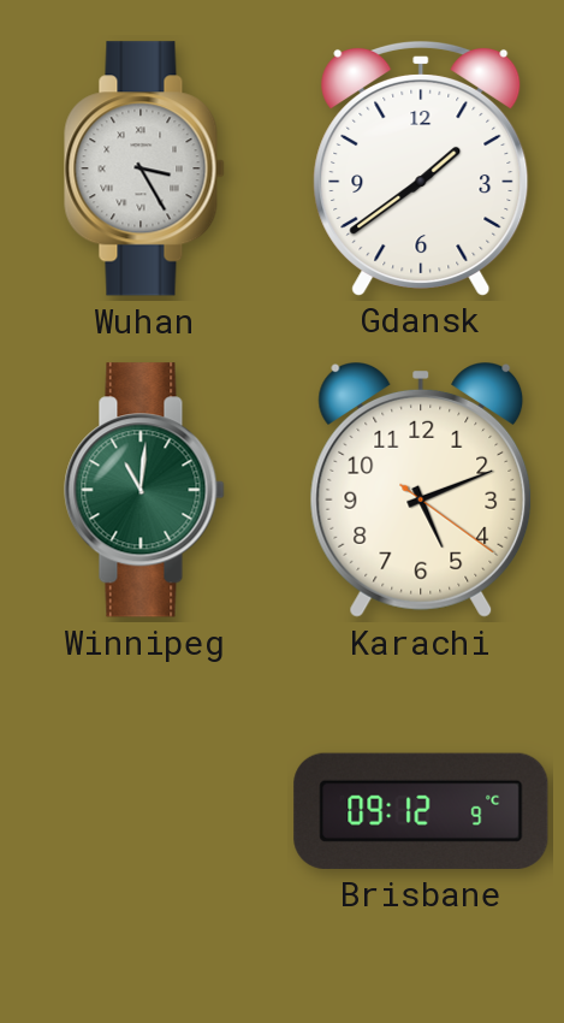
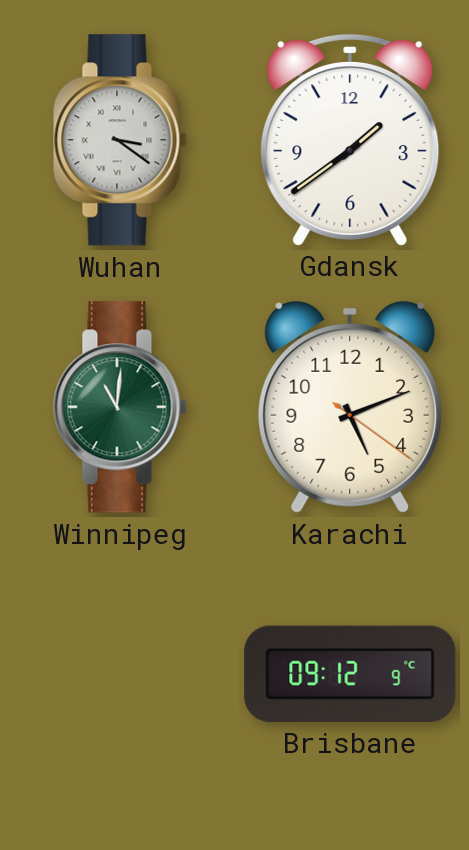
Wuhan: 3:25 -> 3:21 (120, 140)
